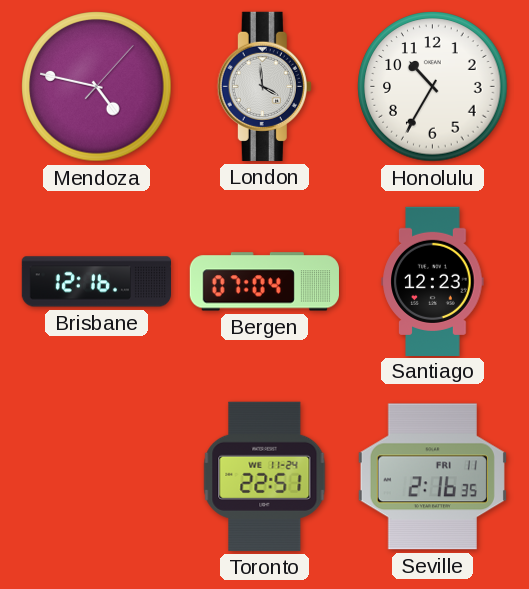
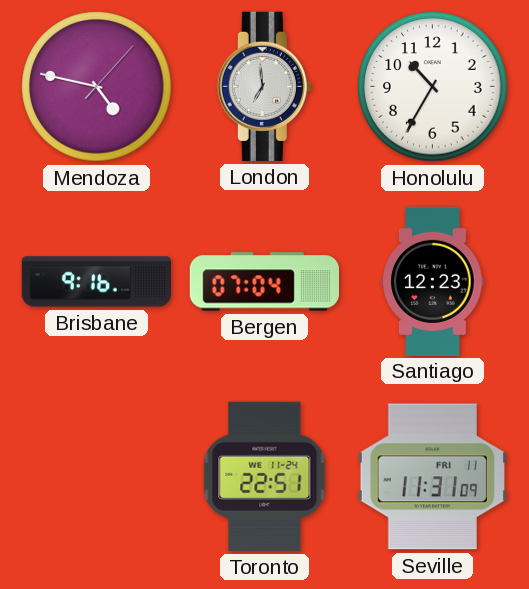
London: 3:59 -> 6:59 (264, 86)
Brisbane: 12:16 -> 9:16 (96, 282)
Seville: 2:16 -> 11:31 (432, 477)
